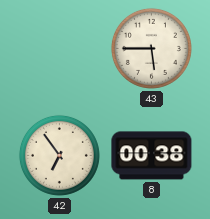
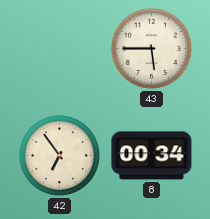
8: 00:38 -> 00:34 (152, 156)
